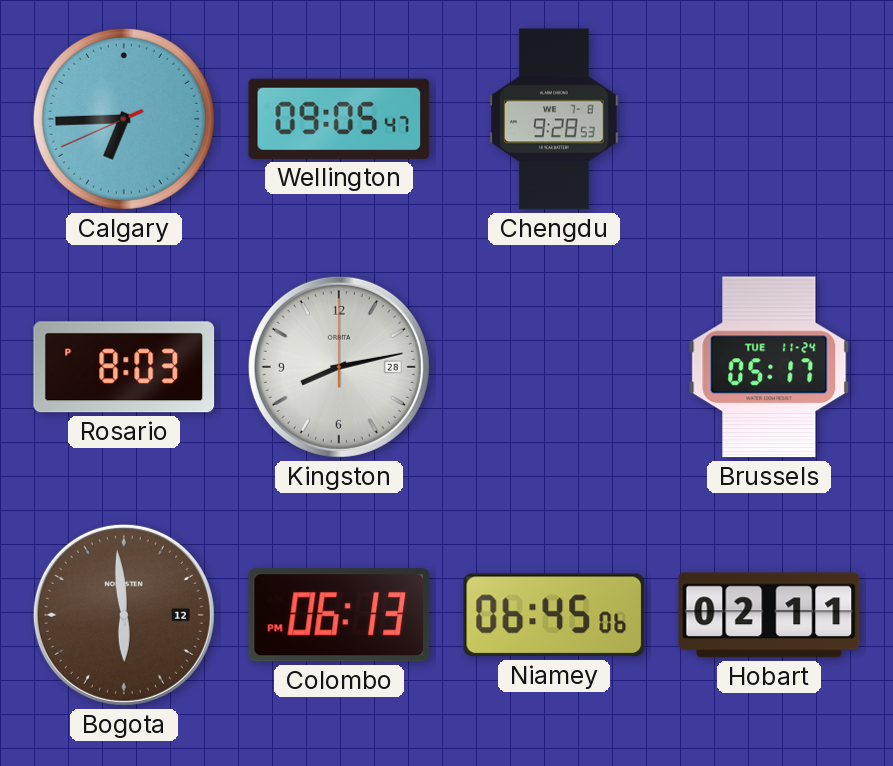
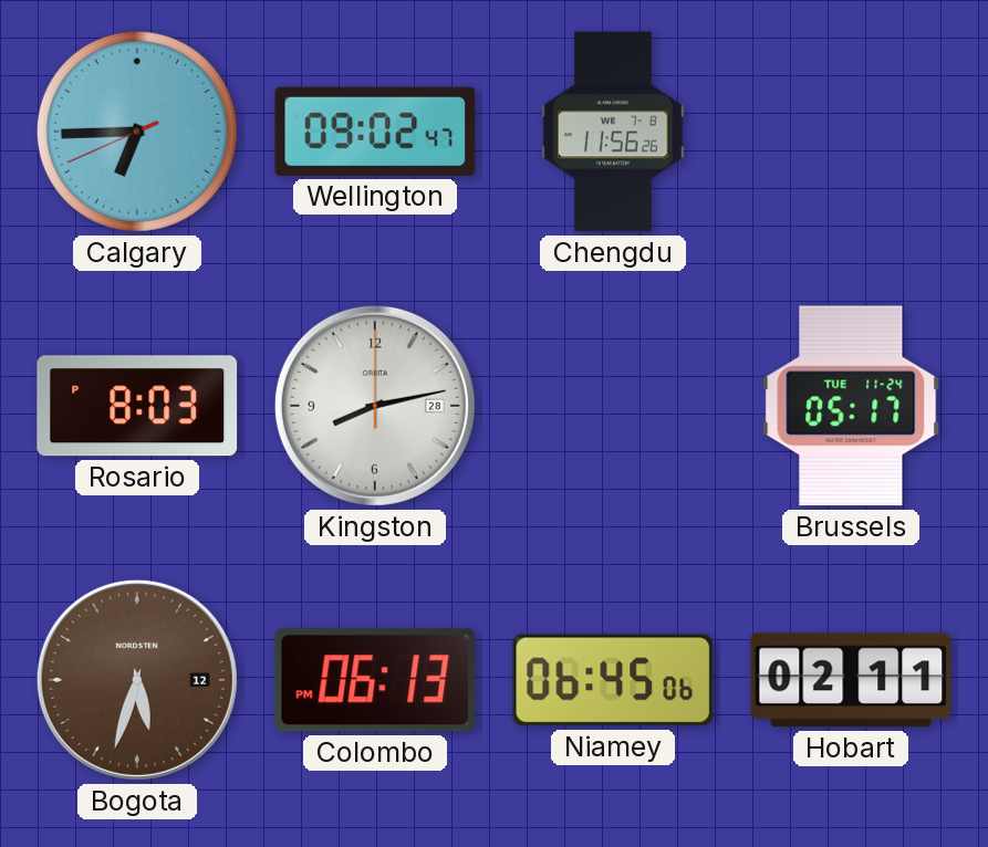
Wellington: 09:05 -> 09:02 (375, 132)
Chengdu: 9:28 -> 11:56 (613, 132)
Bogota: 5:59 -> 5:33 (137, 680)
